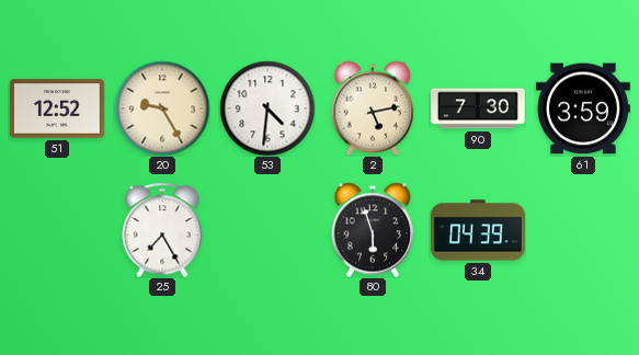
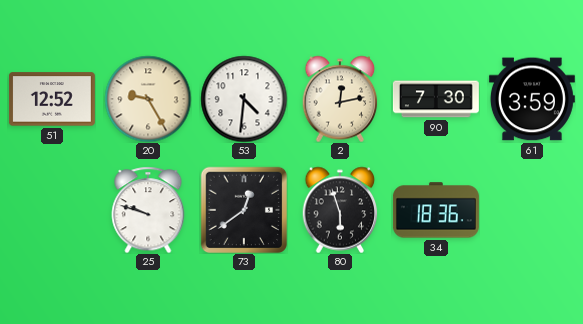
2: 5:13 -> 12:13 (340, 99)
25: 7:25 -> 9:48 (148, 210)
73: none -> 12:39 (244, 210)
34: 04:39 -> 18:36 (436, 210)
